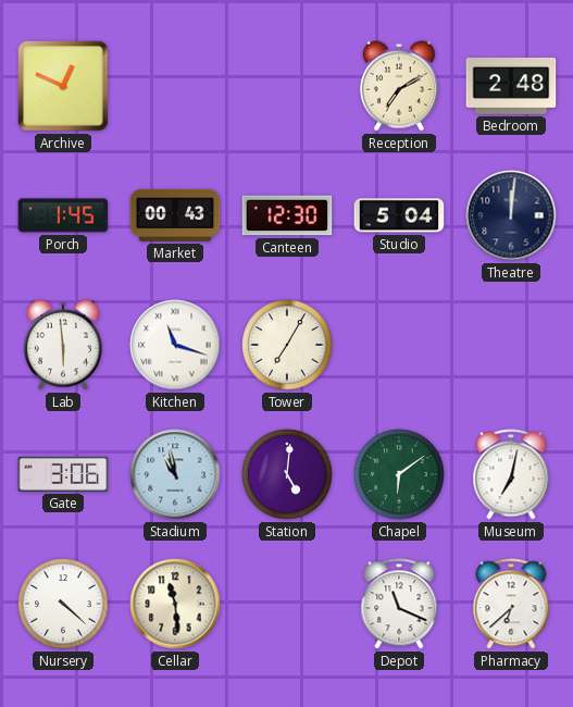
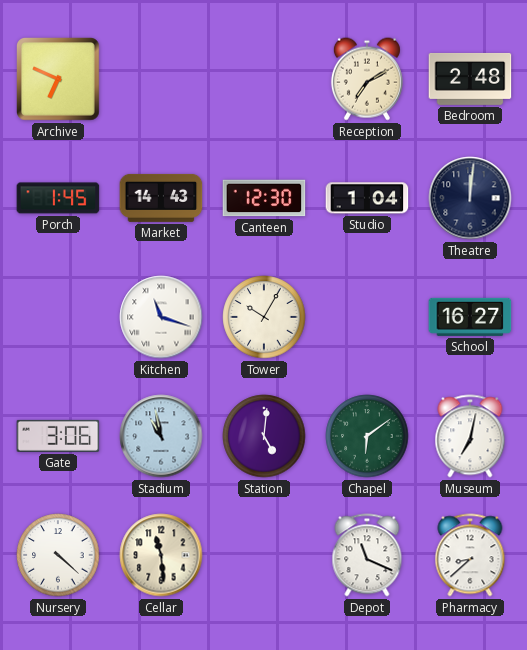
Archive: 12:49 -> 6:49 (59, 80)
Market: 00:43 -> 14:43 (161, 198)
Studio: 5:04 -> 1:04 (367, 198)
Lab: 5:59 -> none (63, 345)
Tower: 7:05 -> 10:05 (264, 317)
School: none -> 16:27 (470, 317)
Pharmacy: 6:38 -> 8:38 (470, 555)
